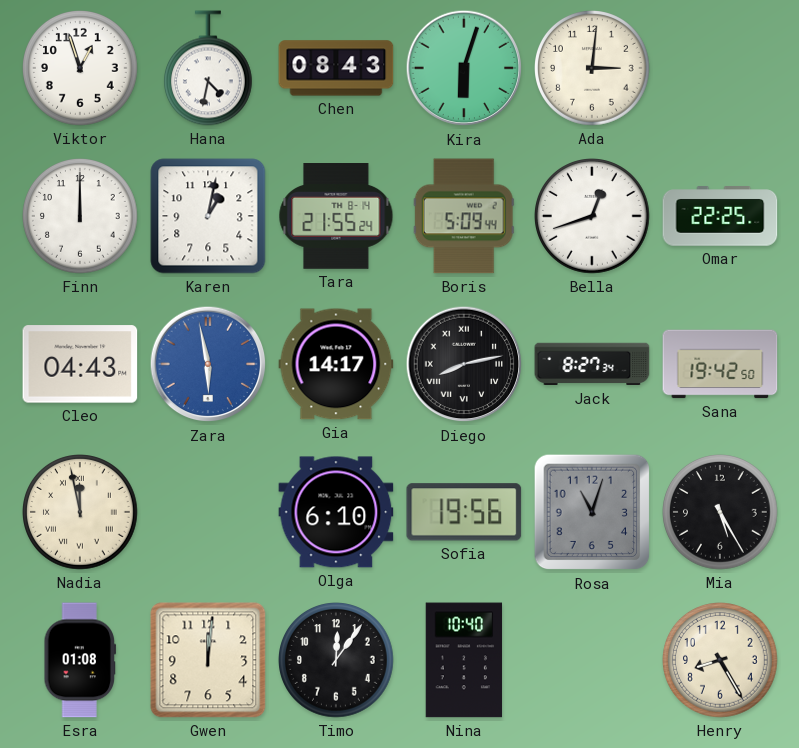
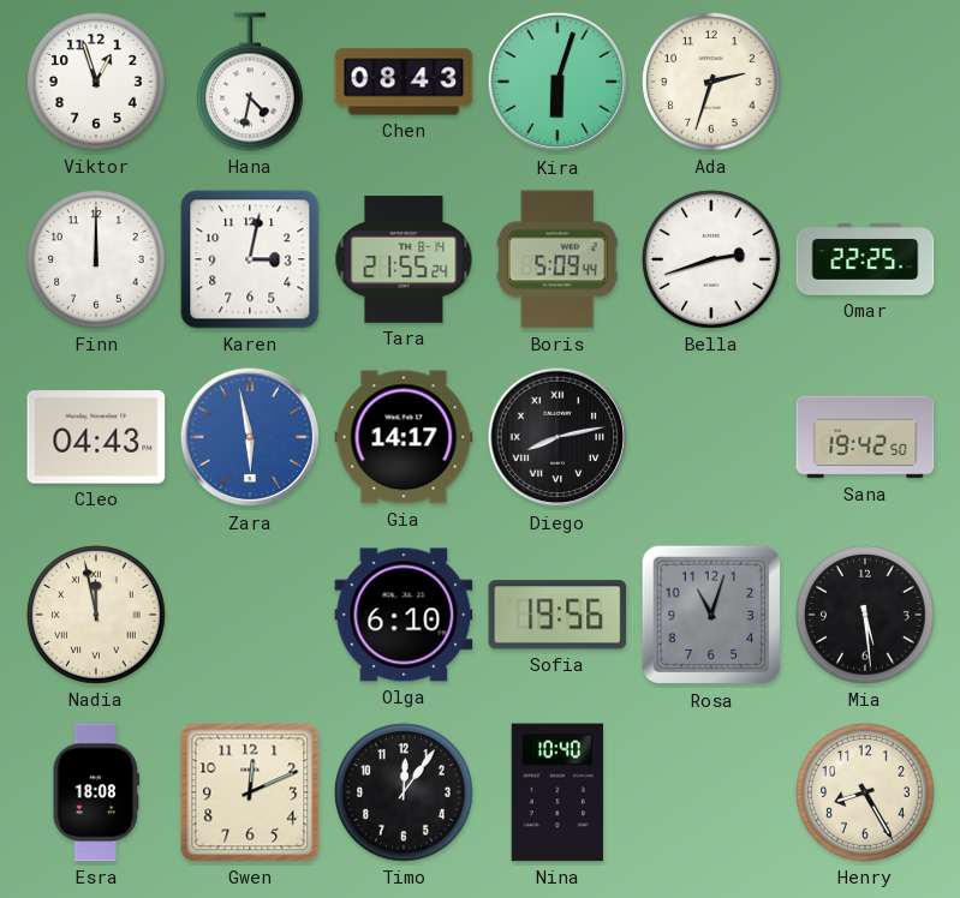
Ada: 3:01 -> 2:33 (712, 83)
Karen: 1:02 -> 3:02 (250, 259)
Bella: 12:42 -> 2:42 (712, 261)
Jack: 8:27 -> none (592, 364)
Mia: 5:25 -> 5:29 (866, 616)
Esra: 01:08 -> 18:08 (96, 792)
Gwen: 12:01 -> 12:11 (250, 792)
